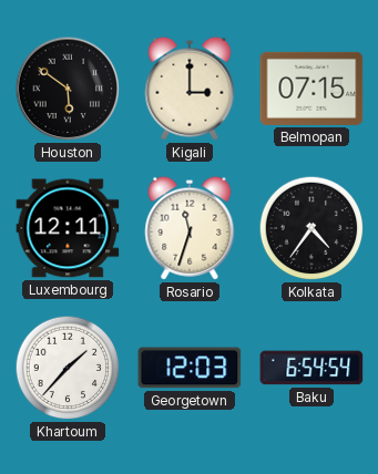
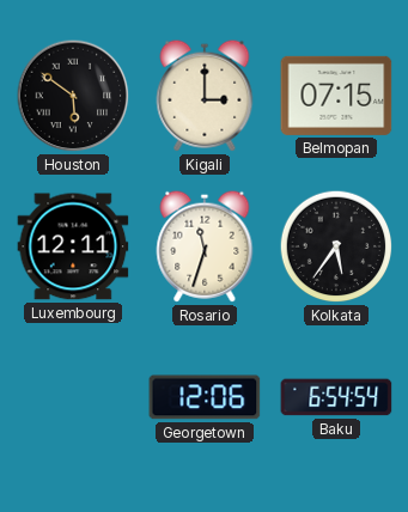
Kolkata: 4:36 -> 5:36 (336, 246)
Khartoum: 1:37 -> none (68, 368)
Georgetown: 12:03 -> 12:06 (205, 397)
